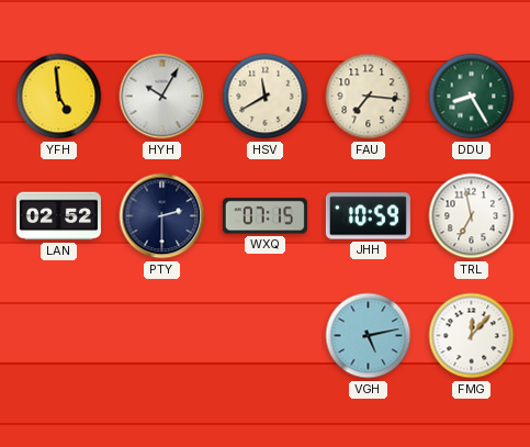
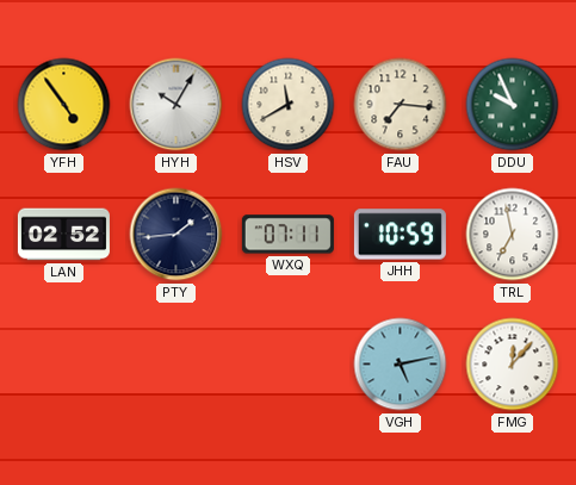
YFH: 4:59 -> 4:54 (64, 105)
DDU: 8:25 -> 9:56 (513, 105)
PTY: 2:30 -> 1:44 (176, 235)
WXQ: 07:15 -> 07:11 (287, 235)
